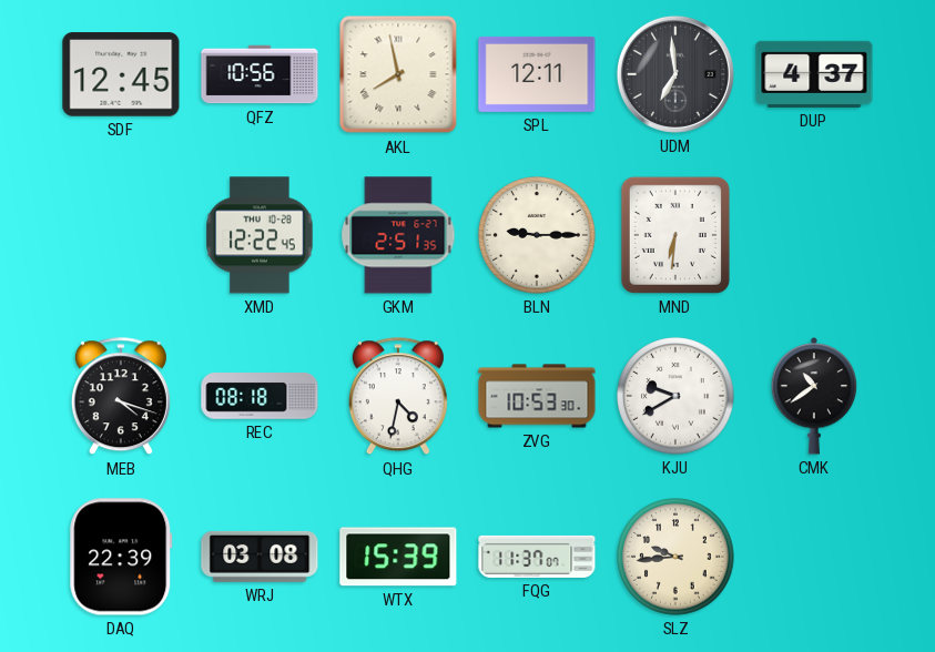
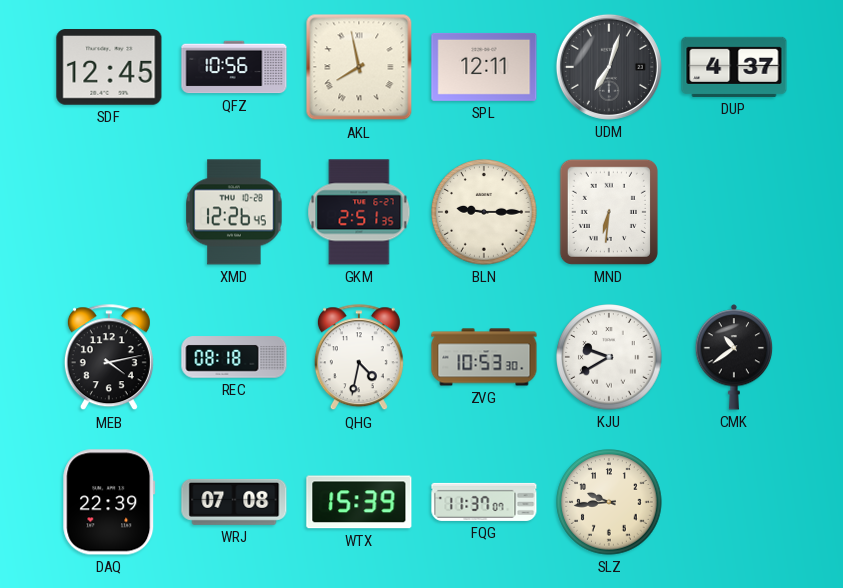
UDM: 6:59 -> 7:03 (609, 67)
XMD: 12:22 -> 12:26 (234, 212)
MEB: 4:18 -> 4:13 (109, 358)
WRJ: 03:08 -> 07:08 (234, 502)
